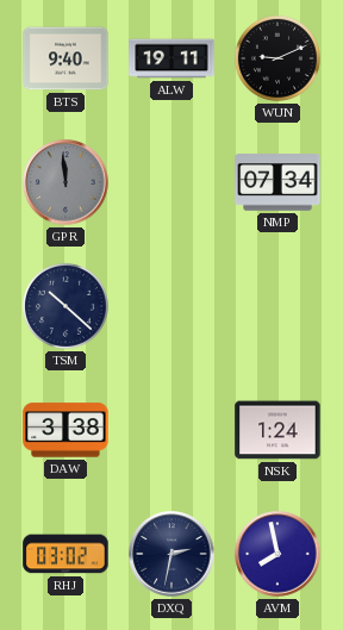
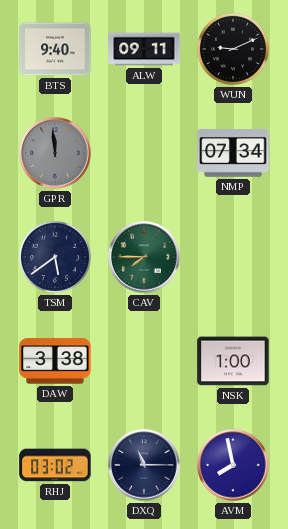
ALW: 19:11 -> 09:11 (144, 49)
TSM: 10:22 -> 5:39 (55, 257)
CAV: none -> 7:45 (144, 257)
NSK: 1:24 -> 1:00 (233, 361)
DXQ: 2:32 -> 11:15 (144, 465)
